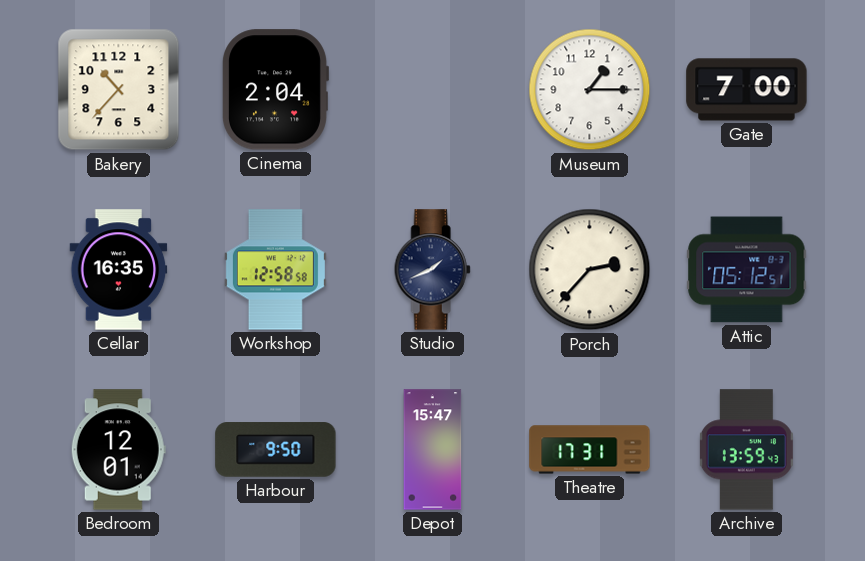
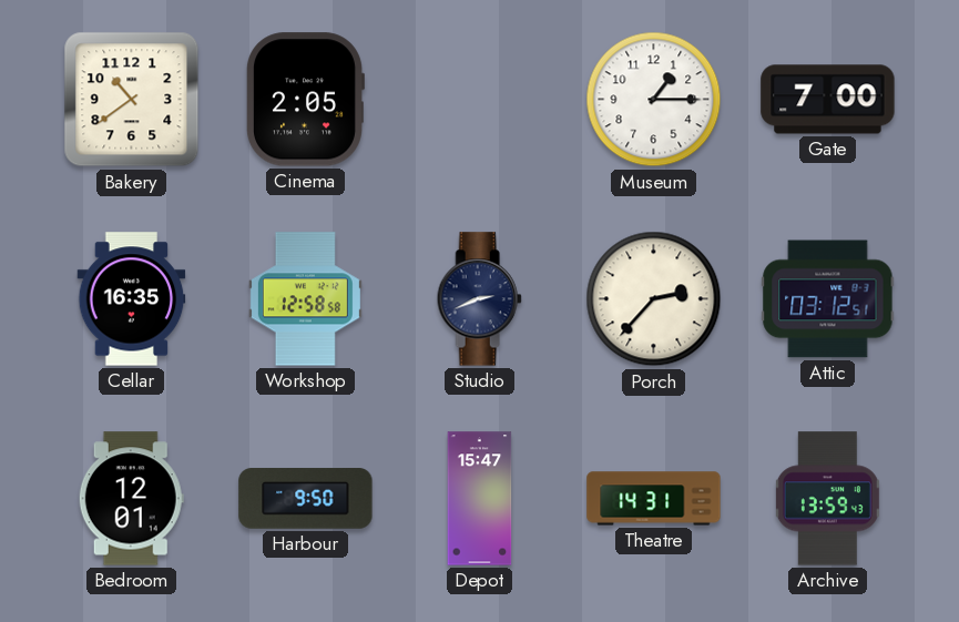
Bakery: 10:37 -> 10:39 (132, 100)
Cinema: 2:04 -> 2:05 (305, 100)
Studio: 1:41 -> 2:41 (479, 299)
Attic: 05:12 -> 03:12 (828, 299)
Theatre: 17:31 -> 14:31 (654, 499)
